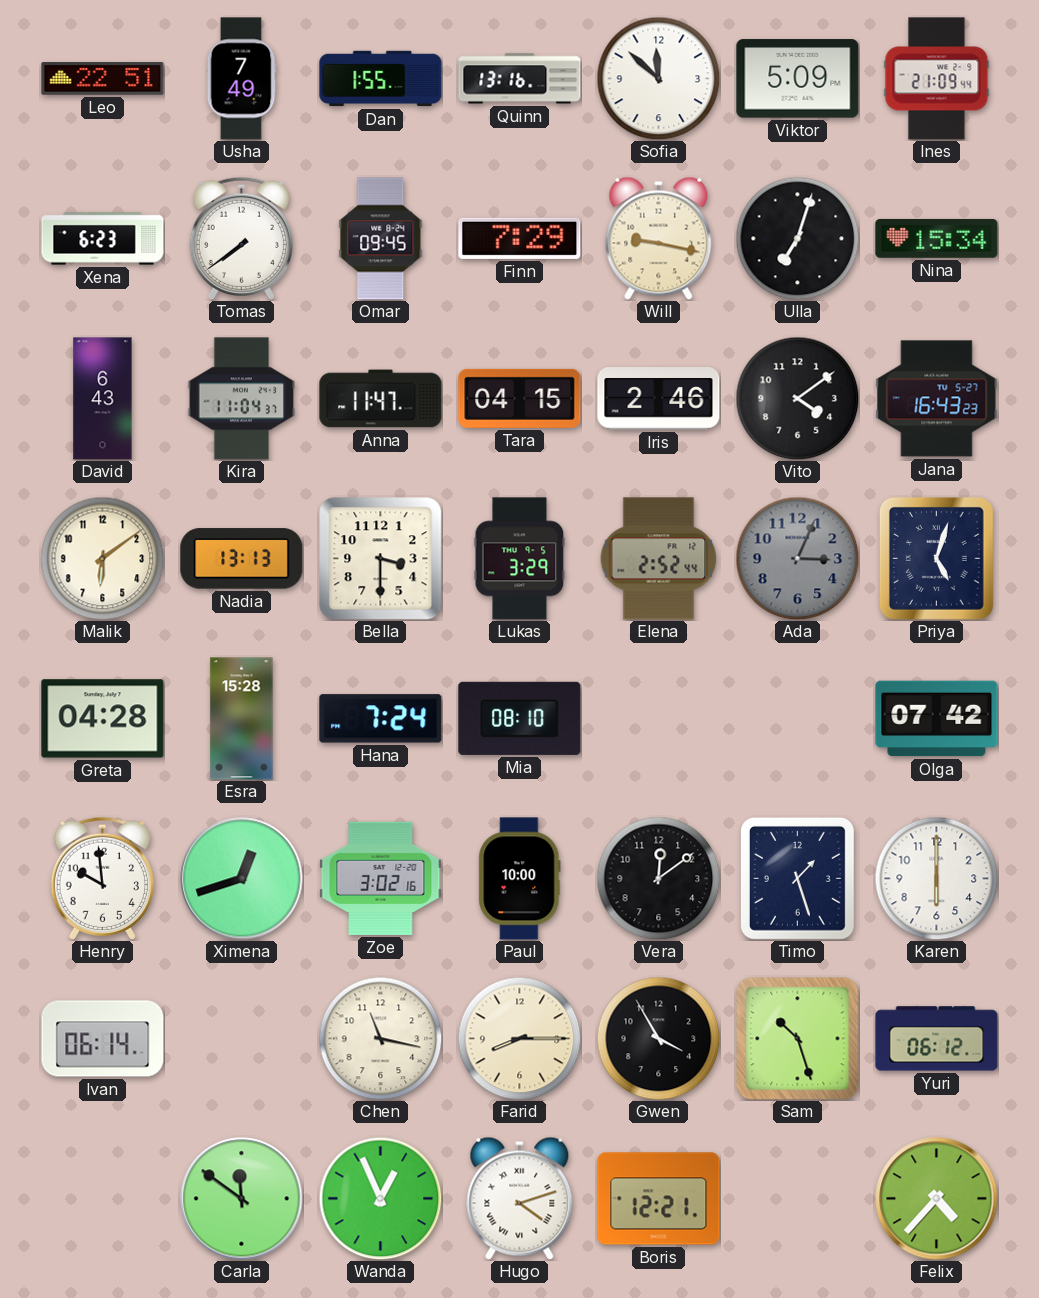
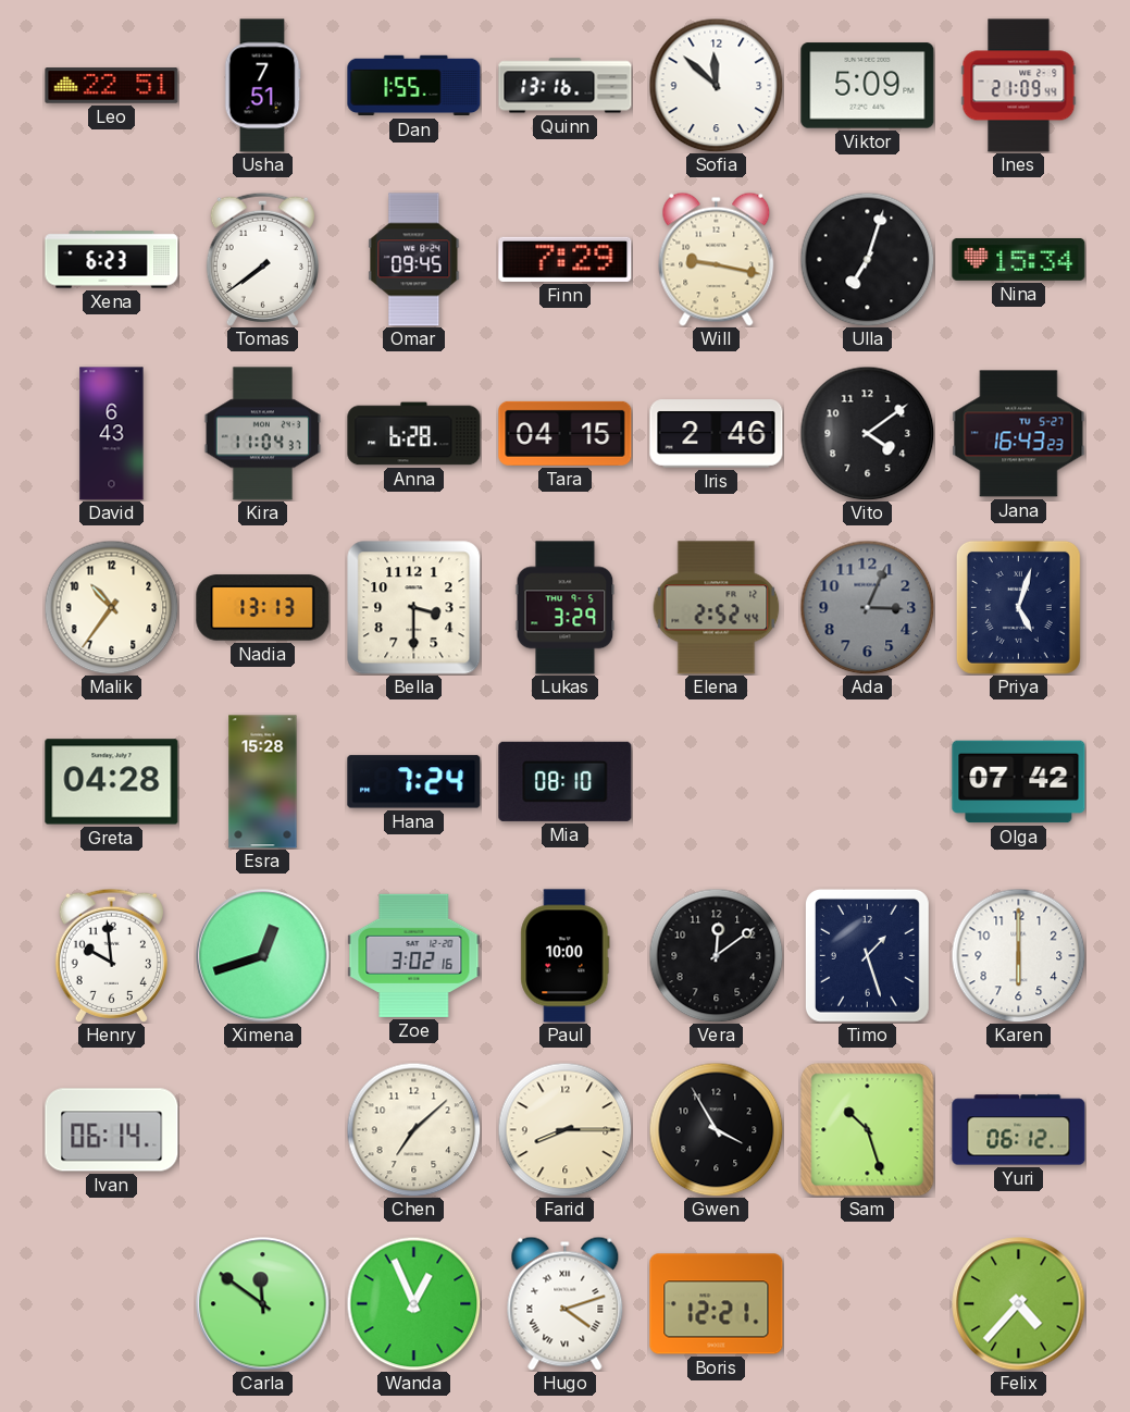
Usha: 7:49 -> 7:51 (262, 86)
Anna: 11:47 -> 6:28 (414, 434)
Malik: 6:09 -> 10:36 (111, 607)
Chen: 11:17 -> 7:08 (413, 1129)
